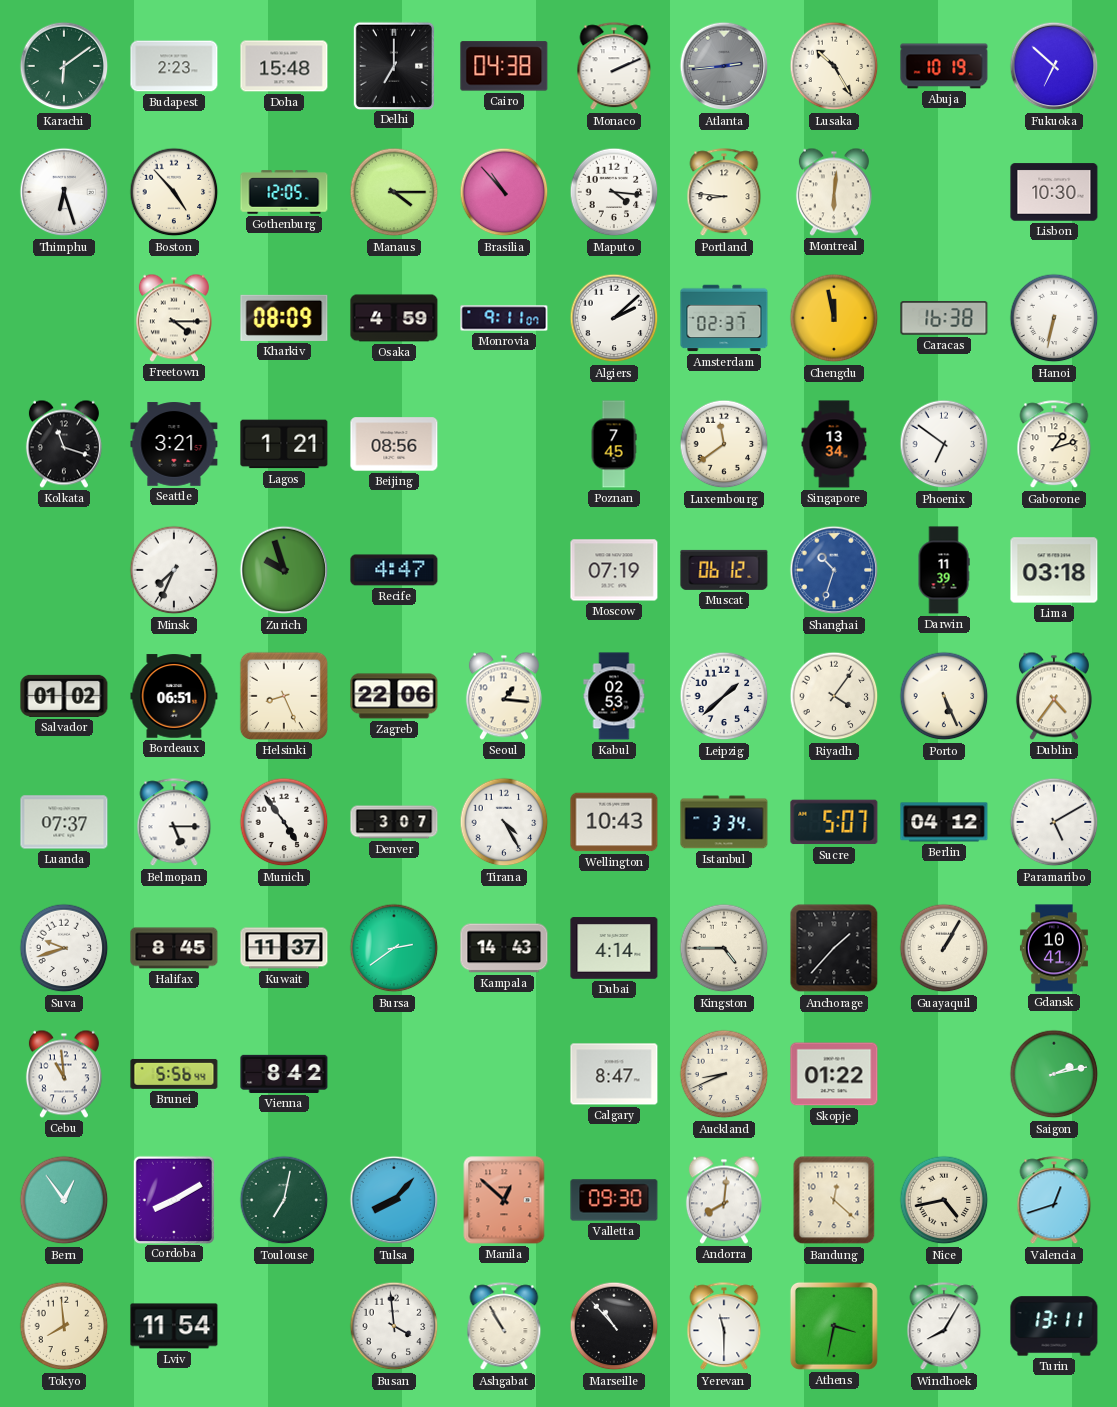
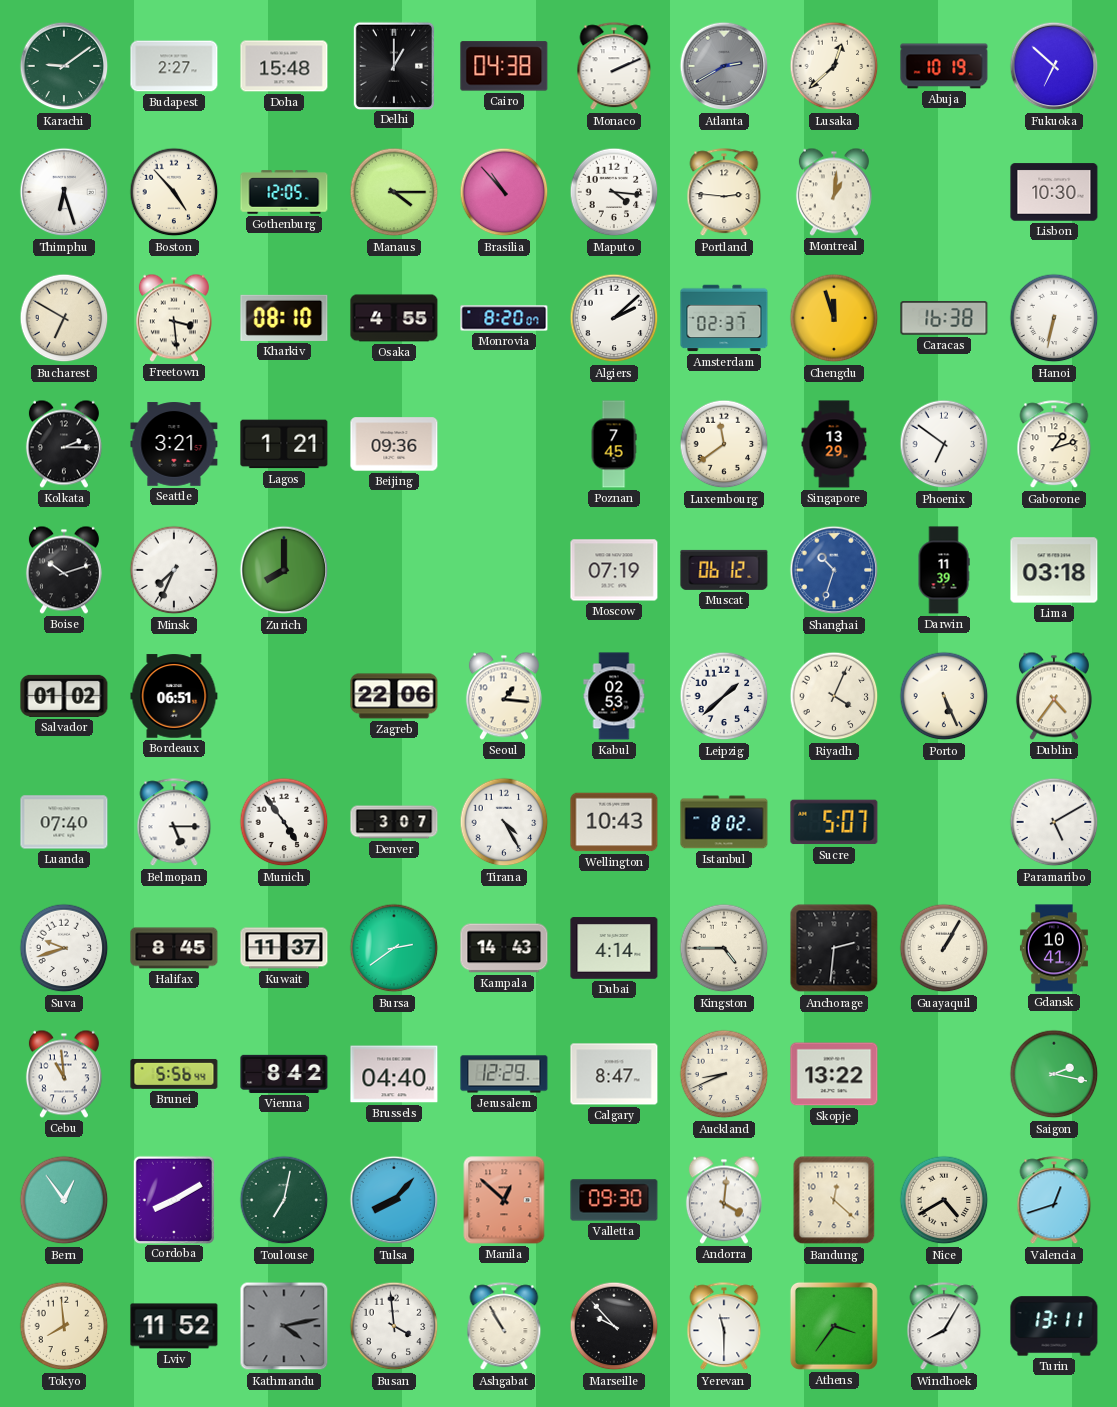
Karachi: 6:09 -> 9:09 (64, 66)
Budapest: 2:23 -> 2:27 (174, 66)
Delhi: 7:00 -> 1:00 (393, 65)
Atlanta: 2:44 -> 2:40 (724, 66)
Lusaka: 10:25 -> 12:38 (834, 66)
Portland: 8:46 -> 2:46 (724, 193)
Montreal: 6:01 -> 1:01 (834, 192)
Bucharest: none -> 6:50 (64, 318)
Freetown: 4:15 -> 3:29 (174, 318)
Kharkiv: 08:09 -> 08:10 (284, 318)
Osaka: 4:59 -> 4:55 (394, 318)
Monrovia: 9:11 -> 8:20 (504, 318)
Chengdu: 11:58 -> 11:57 (834, 318)
Kolkata: 11:18 -> 2:15 (64, 444)
Beijing: 08:56 -> 09:36 (394, 444)
Singapore: 13:34 -> 13:29 (834, 444)
Boise: none -> 10:12 (64, 570)
Zurich: 9:57 -> 8:00 (284, 570)
Recife: 4:47 -> none (394, 570)
Helsinki: 8:26 -> none (284, 696)
Riyadh: 4:06 -> 4:04 (834, 696)
Luanda: 07:37 -> 07:40 (64, 822)
Istanbul: 3:34 -> 8:02 (724, 822)
Berlin: 04:12 -> none (944, 822)
Anchorage: 1:37 -> 2:31 (834, 948)
Brussels: none -> 04:40 (394, 1074)
Jerusalem: none -> 12:29 (504, 1074)
Skopje: 01:22 -> 13:22 (834, 1074)
Saigon: 2:13 -> 2:17 (1054, 1074)
Andorra: 8:01 -> 4:01 (724, 1200)
Nice: 4:43 -> 4:40 (944, 1200)
Lviv: 11:54 -> 11:52 (174, 1326)
Kathmandu: none -> 4:13 (284, 1326)
Marseille: 10:53 -> 9:53 (614, 1326)
Athens: 3:32 -> 3:36 (834, 1326)
